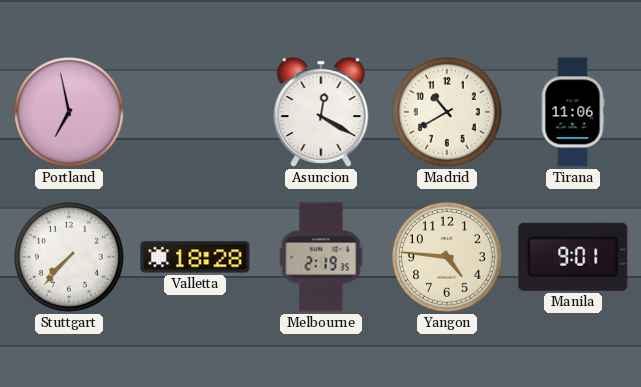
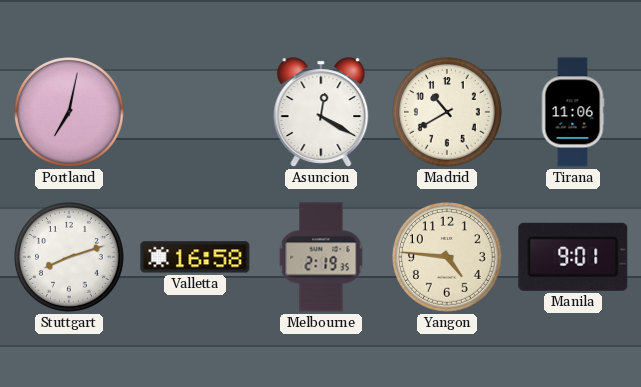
Portland: 6:58 -> 7:02 (70, 113)
Stuttgart: 7:37 -> 8:12 (70, 258)
Valletta: 18:28 -> 16:58 (195, 257)
